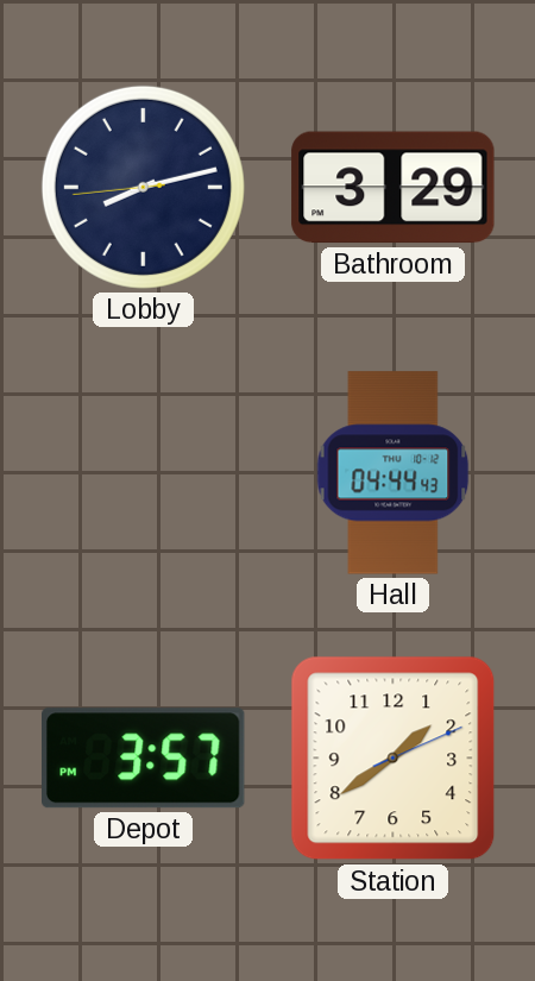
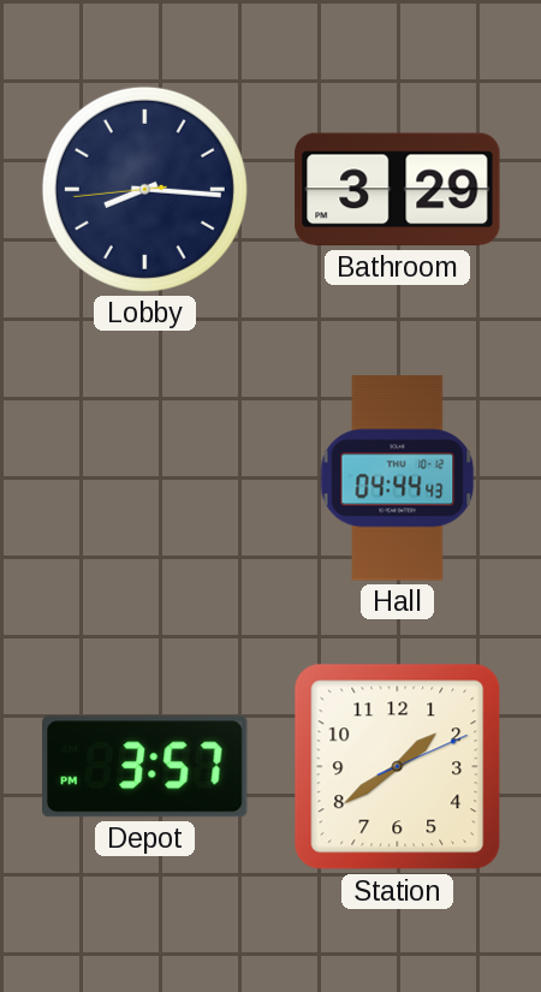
Lobby: 8:12 -> 8:15 (144, 189)
